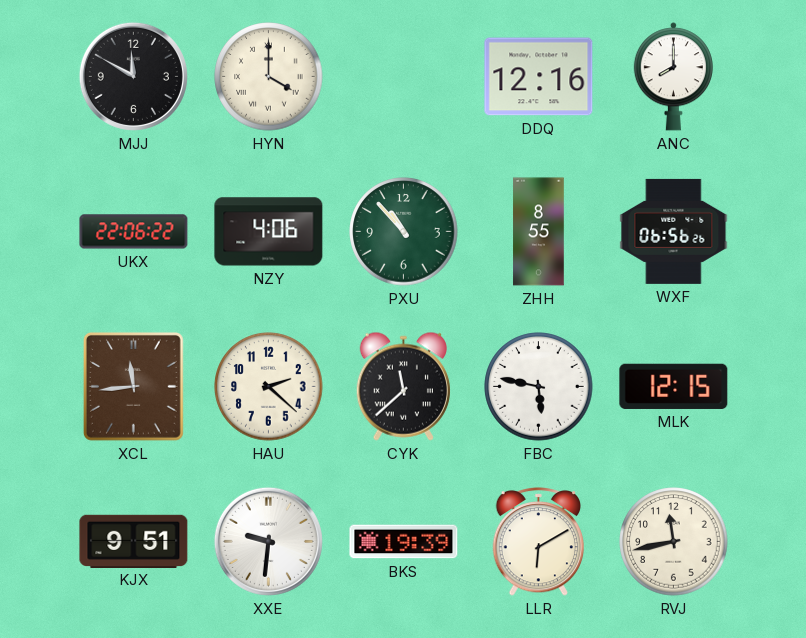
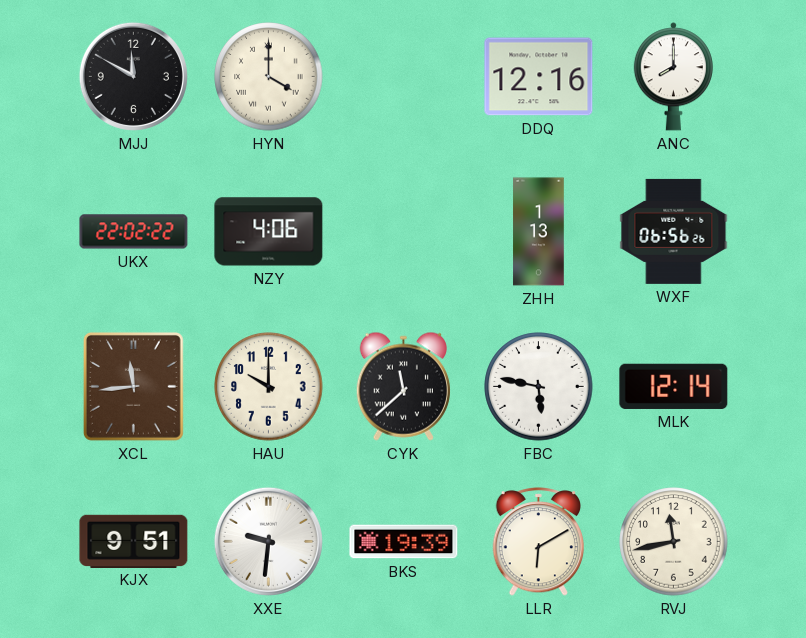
UKX: 22:06 -> 22:02 (134, 232)
PXU: 10:53 -> none (404, 232)
ZHH: 8:55 -> 1:13 (539, 232)
HAU: 2:22 -> 10:00 (269, 387)
MLK: 12:15 -> 12:14 (674, 386)
